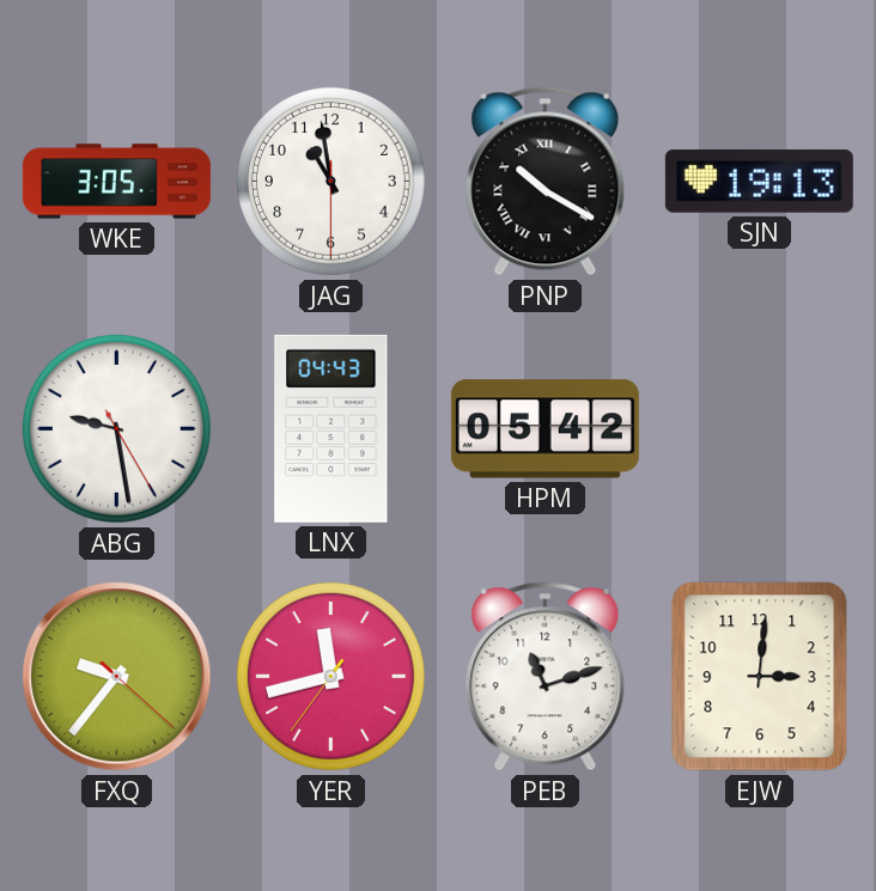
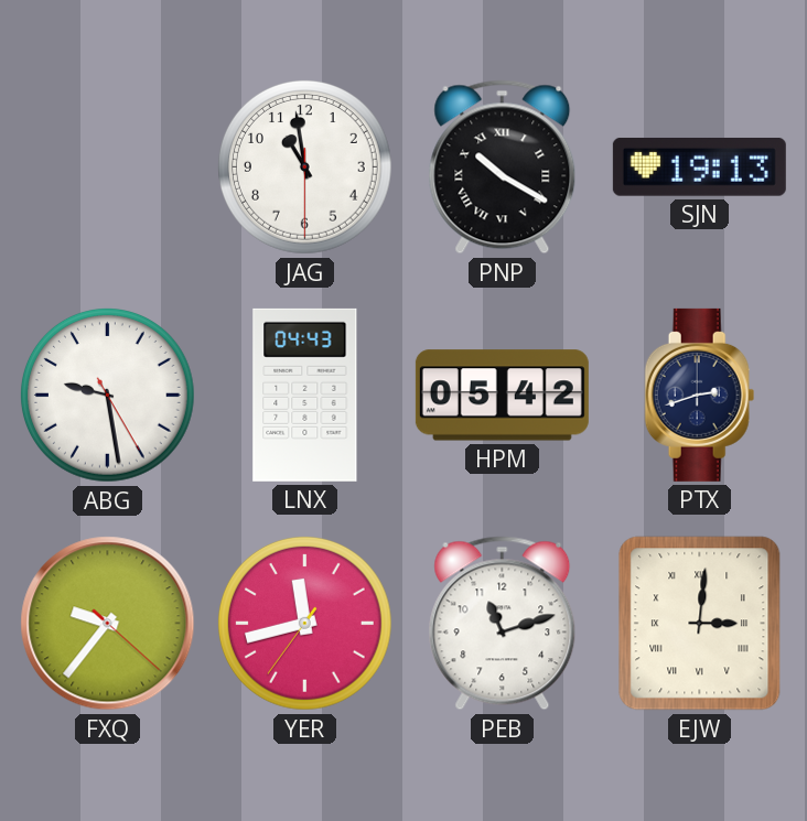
WKE: 3:05 -> none (116, 182)
PTX: none -> 2:42 (700, 395)
EJW numerals: Arabic -> Roman (700, 624)
